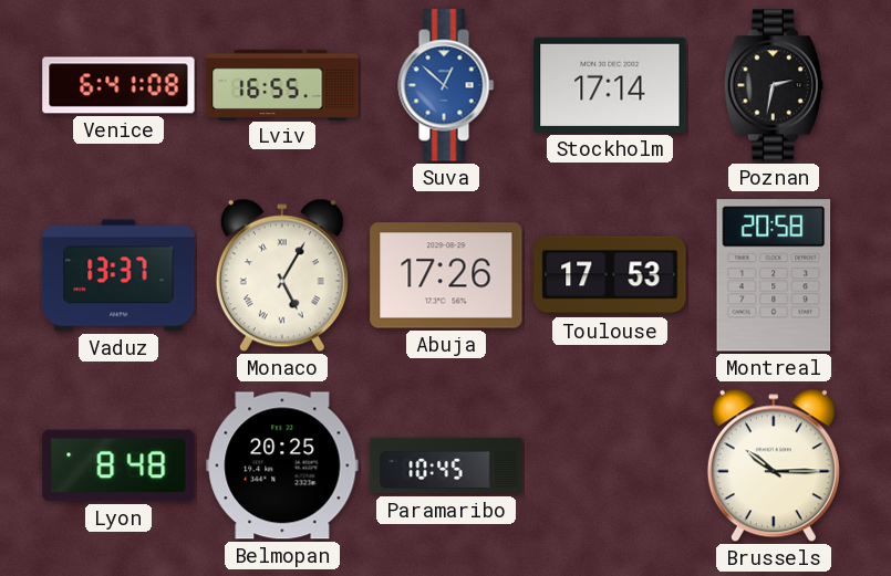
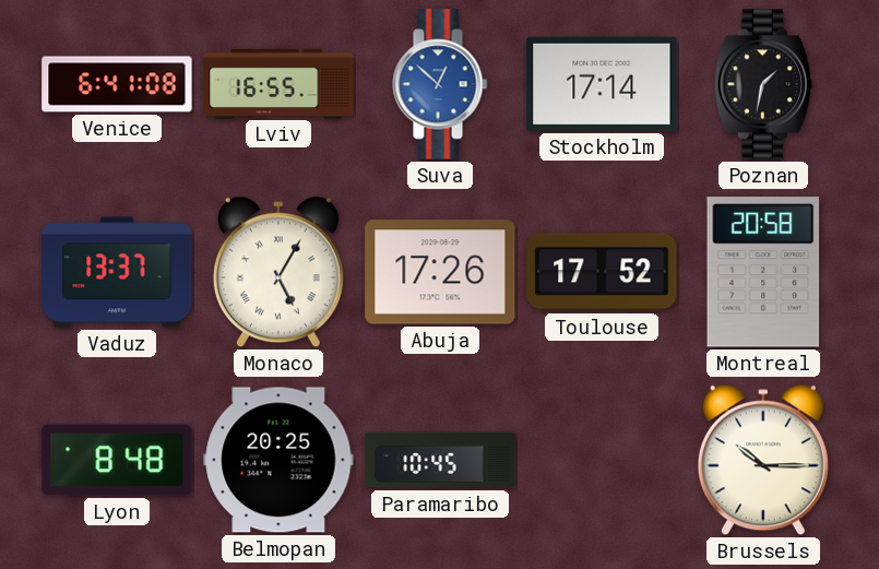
Poznan: 2:32 -> 1:32 (763, 84)
Toulouse: 17:53 -> 17:52 (602, 272)
